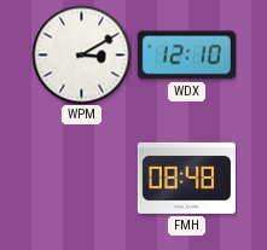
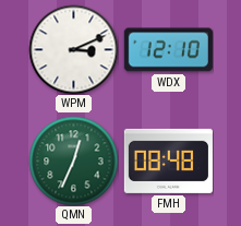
WPM: 3:10 -> 3:11 (73, 49)
QMN: none -> 12:34 (73, 160)
